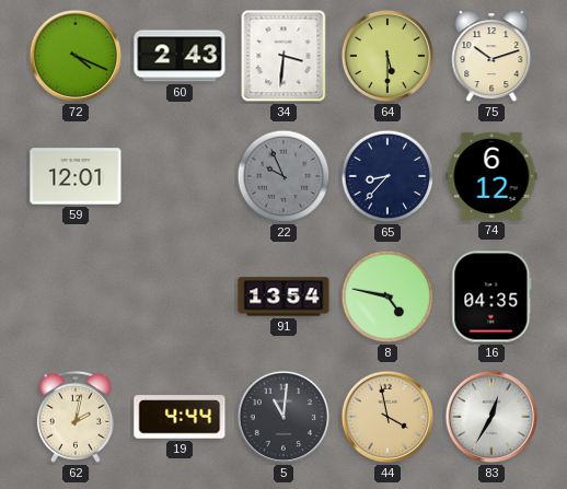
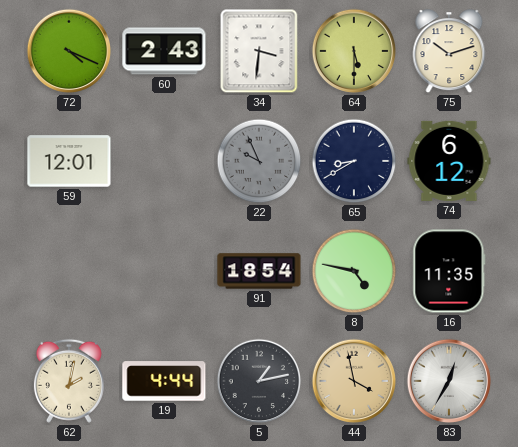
65: 8:37 -> 8:40 (354, 161)
91: 13:54 -> 18:54 (259, 271)
16: 04:35 -> 11:35 (449, 271)
5: 11:01 -> 1:13 (259, 381)
